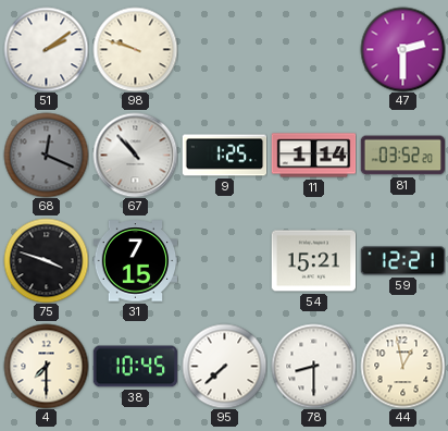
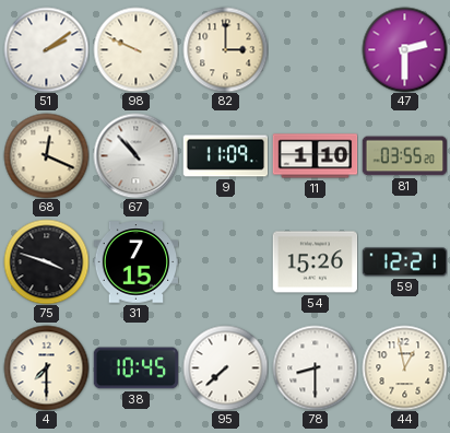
98: 9:48 -> 9:49 (135, 49)
82: none -> 3:00 (225, 49)
68 dial: grey -> cream (46, 155)
9: 1:25 -> 11:09 (225, 156)
11: 1:14 -> 1:10 (315, 156)
81: 03:52 -> 03:55 (404, 156)
54: 15:21 -> 15:26 (315, 262)
